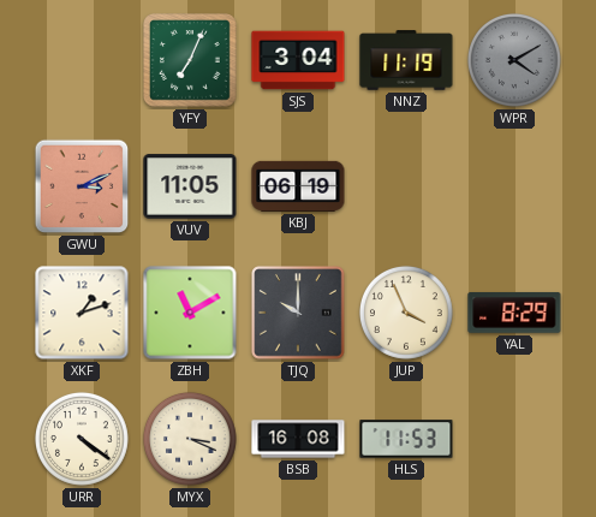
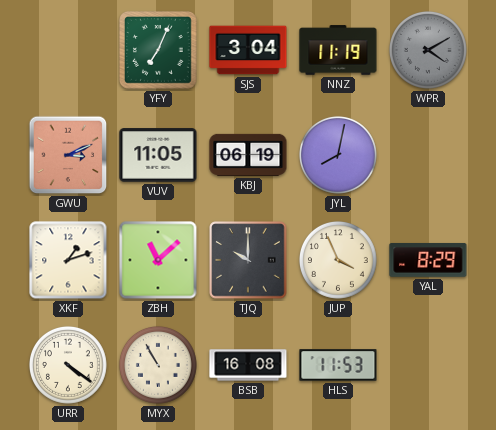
JYL: none -> 8:02 (338, 155)
ZBH: 11:10 -> 11:08 (158, 260)
MYX: 3:19 -> 10:55 (158, 365)
